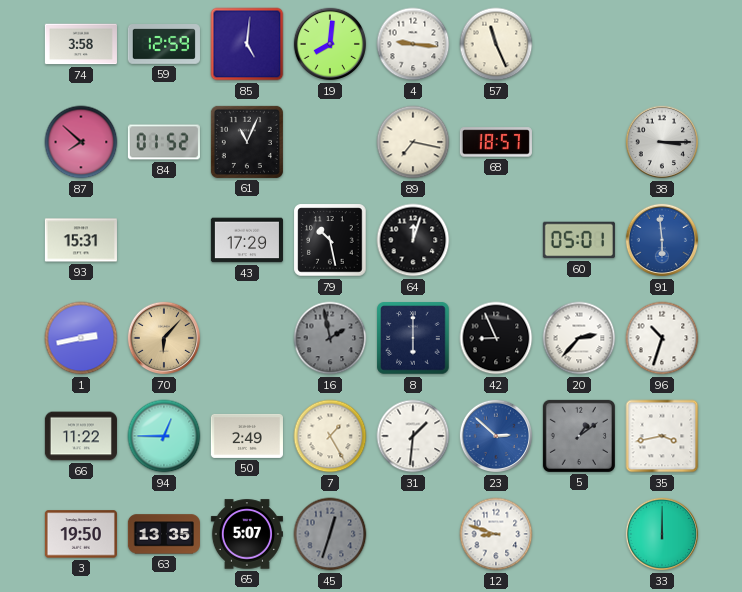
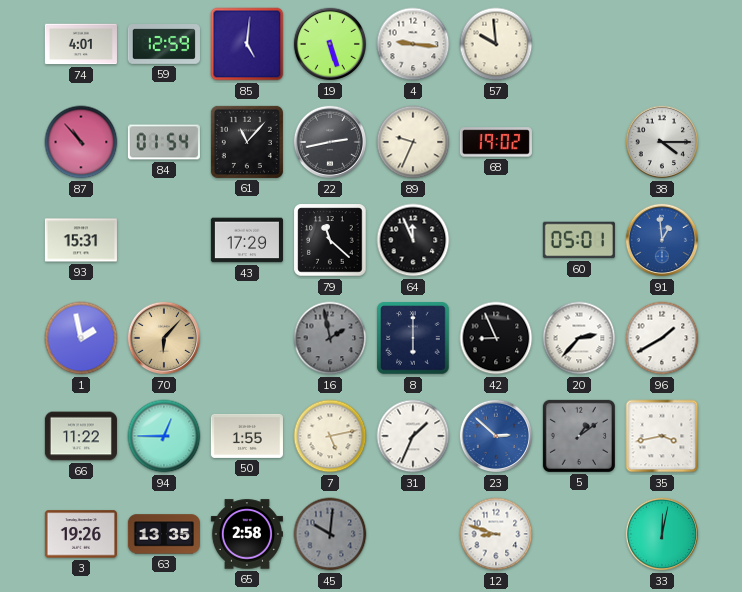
74: 3:58 -> 4:01 (81, 44)
19: 8:01 -> 5:27 (330, 44)
57: 11:26 -> 9:59 (496, 44)
87: 7:52 -> 10:53 (81, 142)
84: 01:52 -> 01:54 (164, 142)
61: 11:04 -> 11:07 (247, 142)
22: none -> 2:43 (330, 142)
89: 7:17 -> 9:34 (413, 142)
68: 18:57 -> 19:02 (496, 142)
38: 3:15 -> 4:15 (662, 142)
79: 10:28 -> 11:22 (330, 240)
64: 12:03 -> 11:56 (413, 240)
91: 5:59 -> 12:59 (662, 240)
1: 2:43 -> 1:58 (81, 338)
96: 10:33 -> 1:40 (662, 338)
50: 2:49 -> 1:55 (247, 436)
7: 1:25 -> 5:13 (330, 436)
31: 1:31 -> 1:34 (413, 436)
3: 19:50 -> 19:26 (81, 534)
65: 5:07 -> 2:58 (247, 534)
45: 12:33 -> 10:01 (330, 534)
33: 12:00 -> 12:02 (662, 534)
